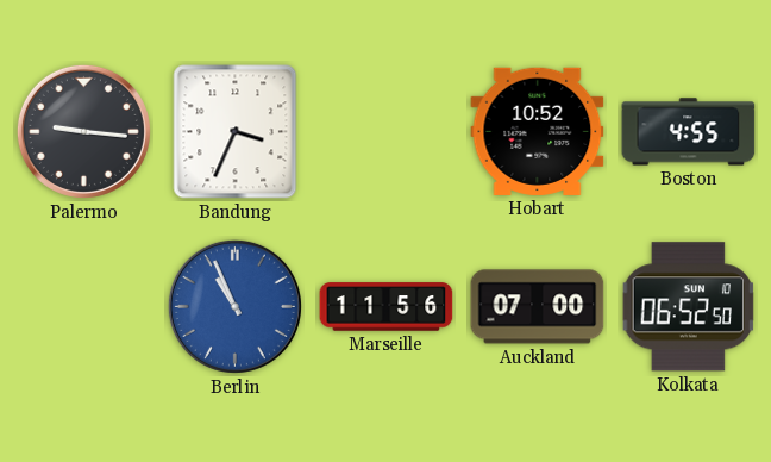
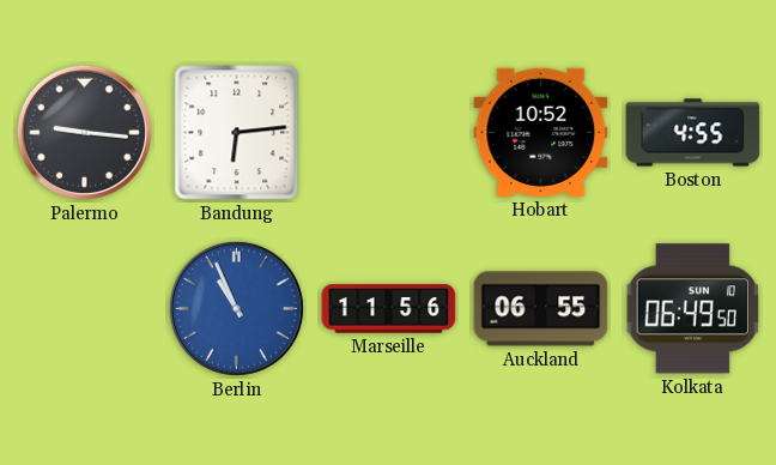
Bandung: 3:34 -> 6:14 (237, 133)
Auckland: 07:00 -> 06:55 (541, 309)
Kolkata: 06:52 -> 06:49 (692, 309)
